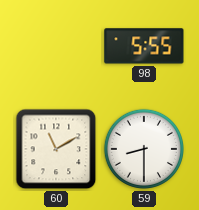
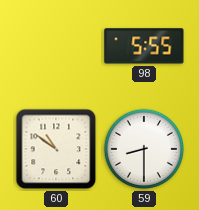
60: 11:10 -> 10:51 (56, 149)
